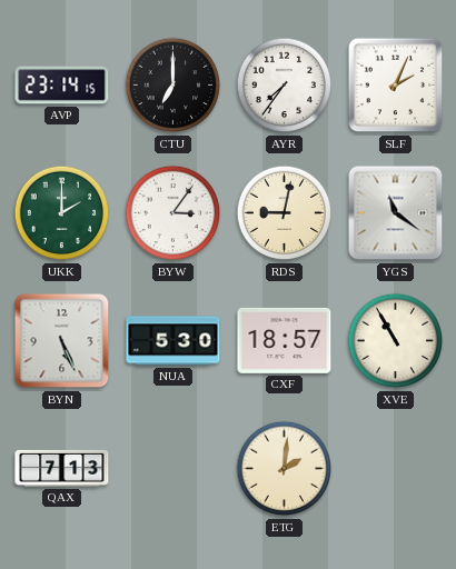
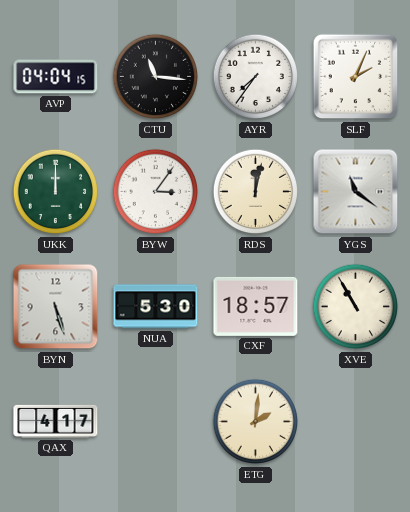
AVP: 23:14 -> 04:04 (56, 77)
CTU: 7:00 -> 11:16 (156, 77)
UKK: 2:00 -> 12:00 (56, 192)
RDS: 9:02 -> 12:02 (256, 192)
BYN: 5:26 -> 5:27 (56, 307)
QAX: 7:13 -> 4:17 (56, 421)
